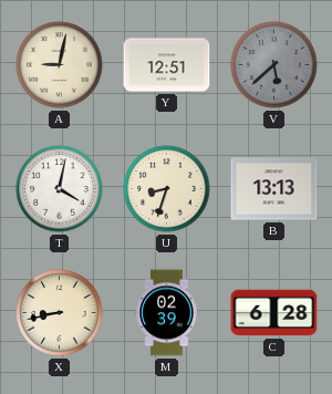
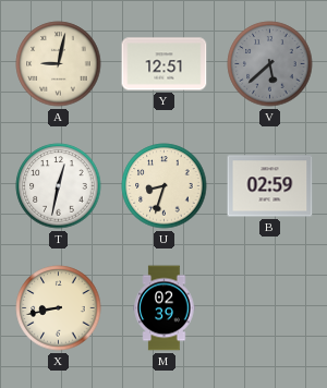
T: 4:02 -> 12:32 (59, 186)
B: 13:13 -> 02:59 (270, 186)
C: 6:28 -> none (274, 313)
